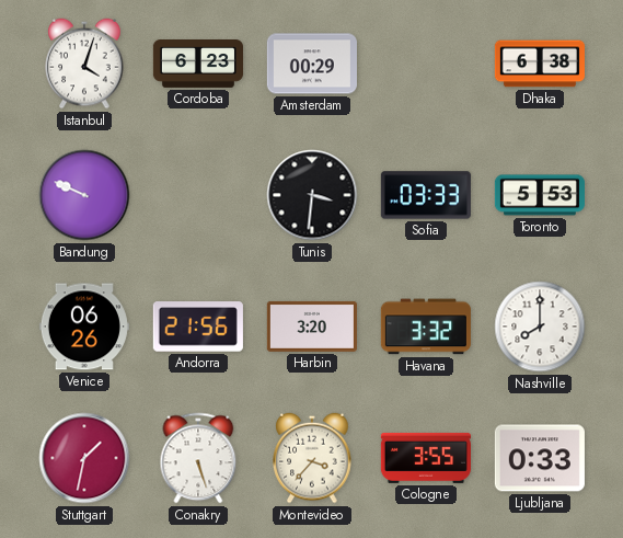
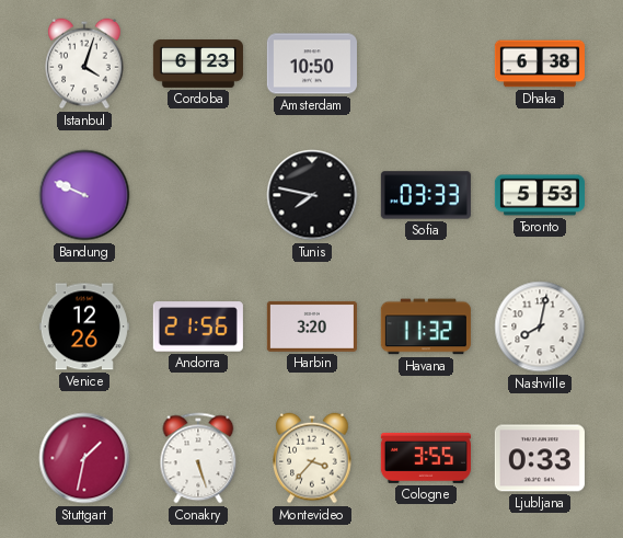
Amsterdam: 00:29 -> 10:50 (312, 64)
Tunis: 3:31 -> 7:47 (312, 195)
Venice: 06:26 -> 12:26 (84, 327)
Havana: 3:32 -> 11:32 (426, 327)
Nashville: 8:00 -> 8:02 (540, 327)
